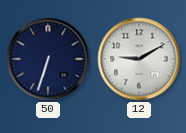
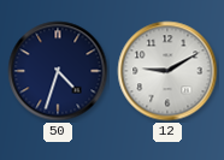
50: 6:33 -> 4:33 (58, 71)
